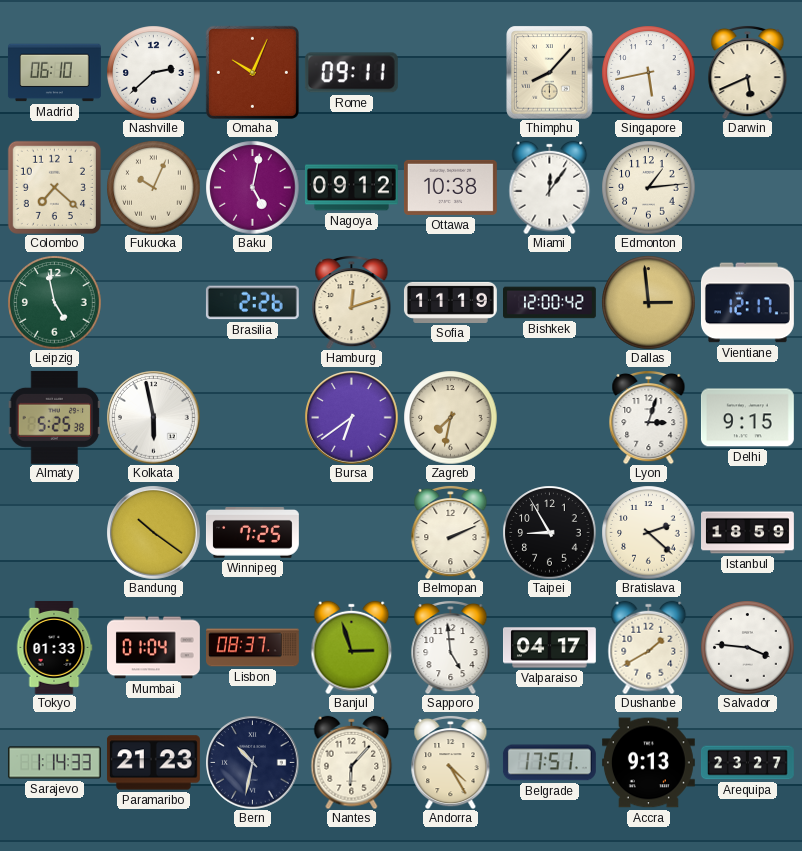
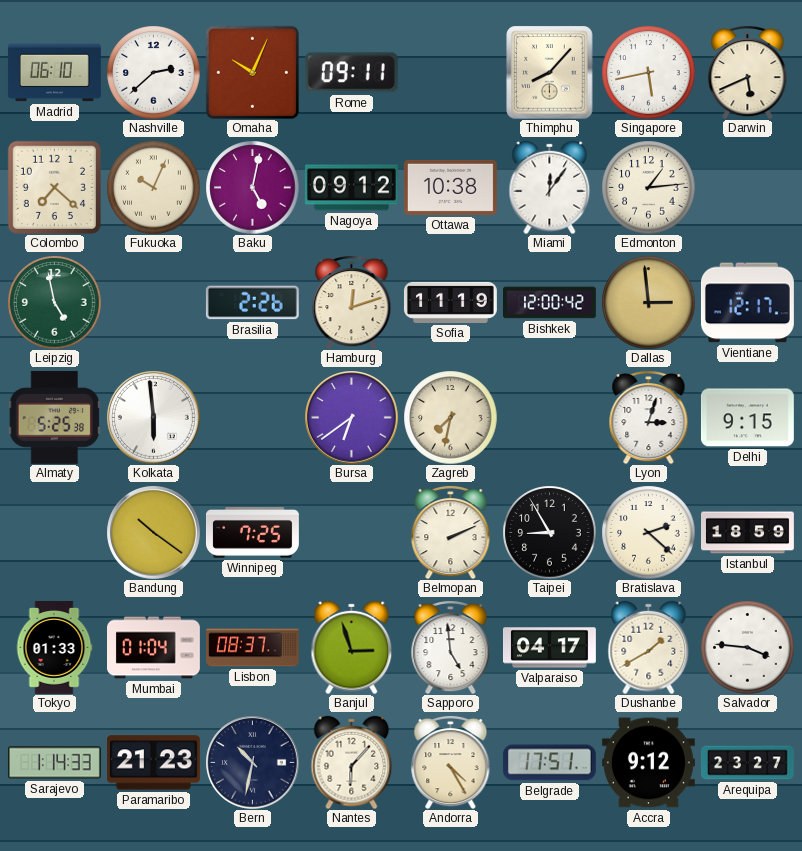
Kolkata: 5:58 -> 5:59 (153, 417)
Accra: 9:13 -> 9:12 (648, 763)
